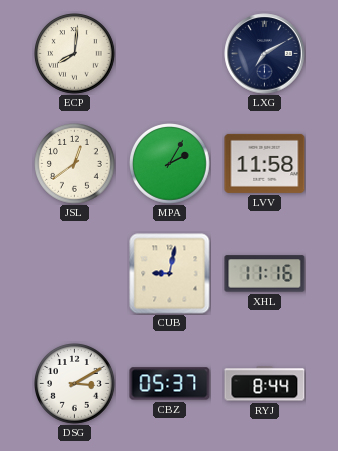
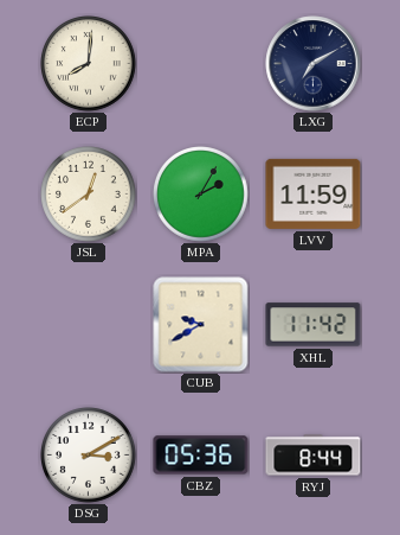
LVV: 11:58 -> 11:59 (314, 193)
CUB: 9:02 -> 9:40 (201, 325)
XHL: 11:16 -> 11:42 (314, 325)
CBZ: 05:37 -> 05:36 (201, 456)
